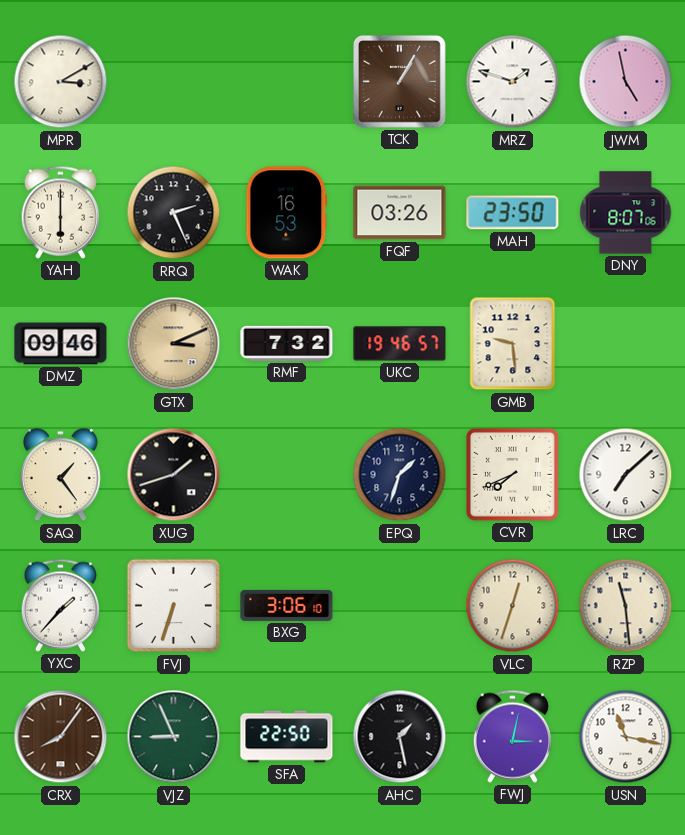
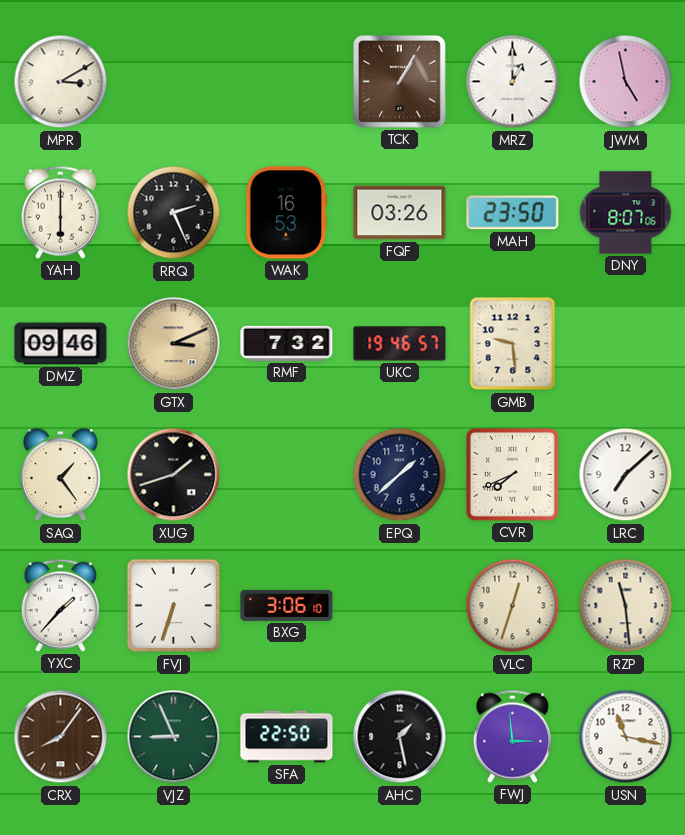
MRZ: 1:48 -> 1:00 (513, 82)
EPQ: 1:33 -> 1:38 (400, 475)
FWJ: 3:02 -> 2:59 (512, 736)
